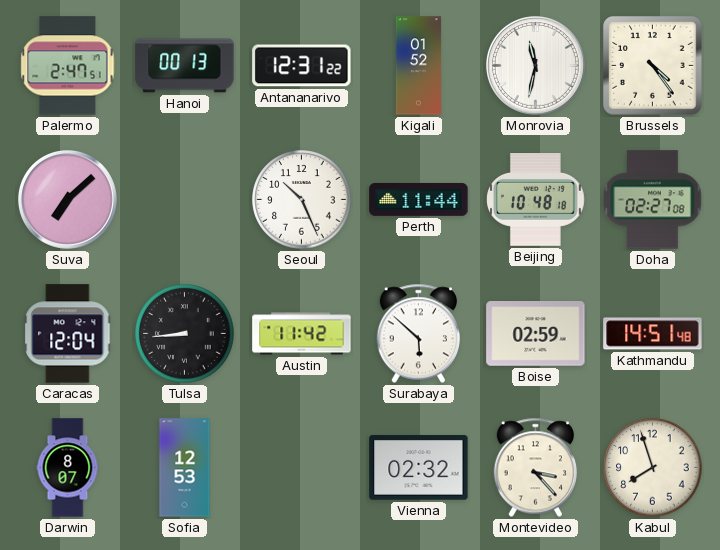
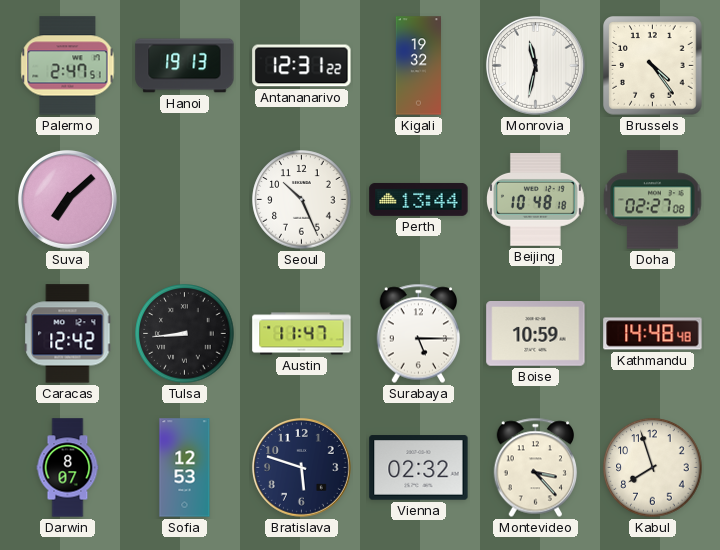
Hanoi: 00:13 -> 19:13 (185, 66)
Kigali: 01:52 -> 19:32 (419, 66)
Perth: 11:44 -> 13:44 (419, 199)
Caracas: 12:04 -> 12:42 (68, 334)
Austin: 11:42 -> 11:47 (302, 334)
Surabaya: 5:52 -> 5:15 (419, 334)
Boise: 02:59 -> 10:59 (536, 334)
Kathmandu: 14:51 -> 14:48 (653, 334)
Bratislava: none -> 5:48 (301, 467)
